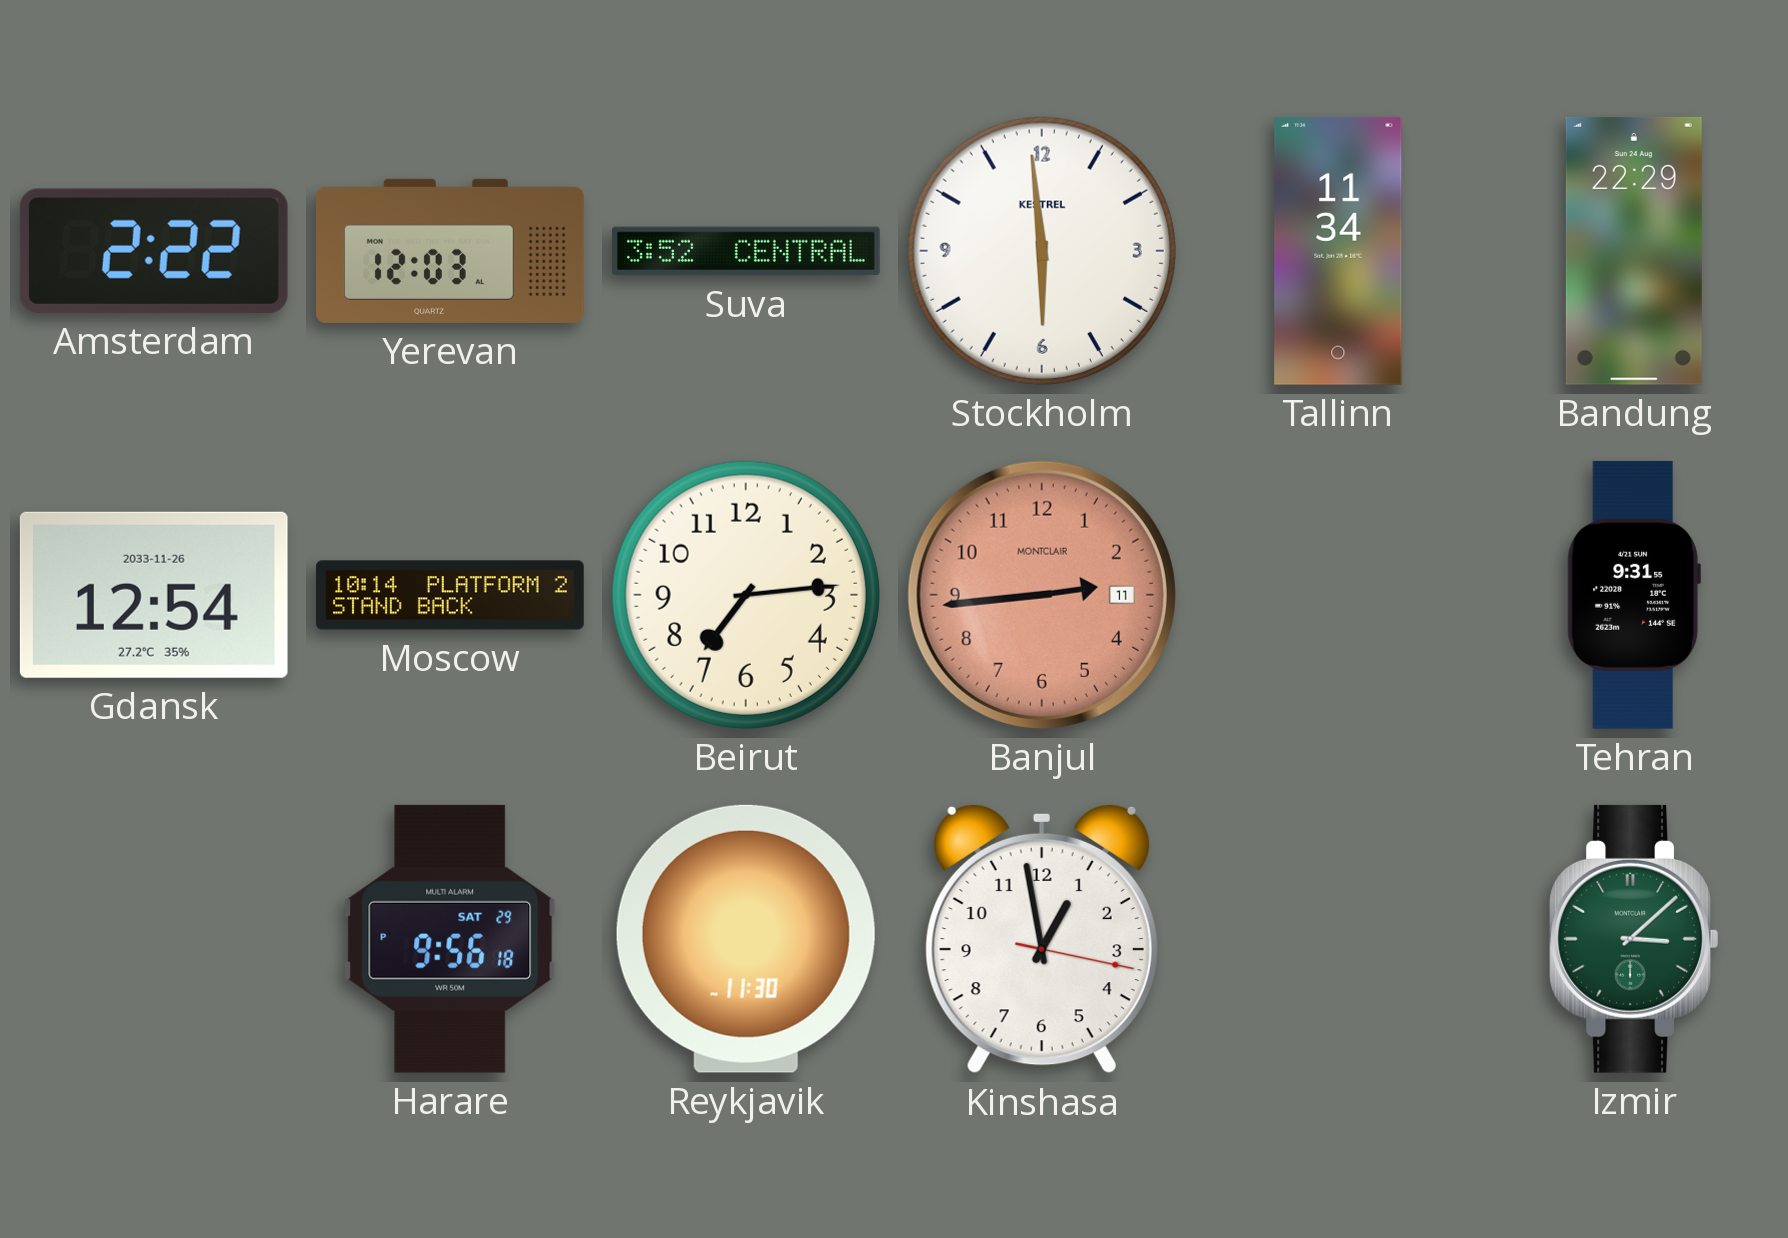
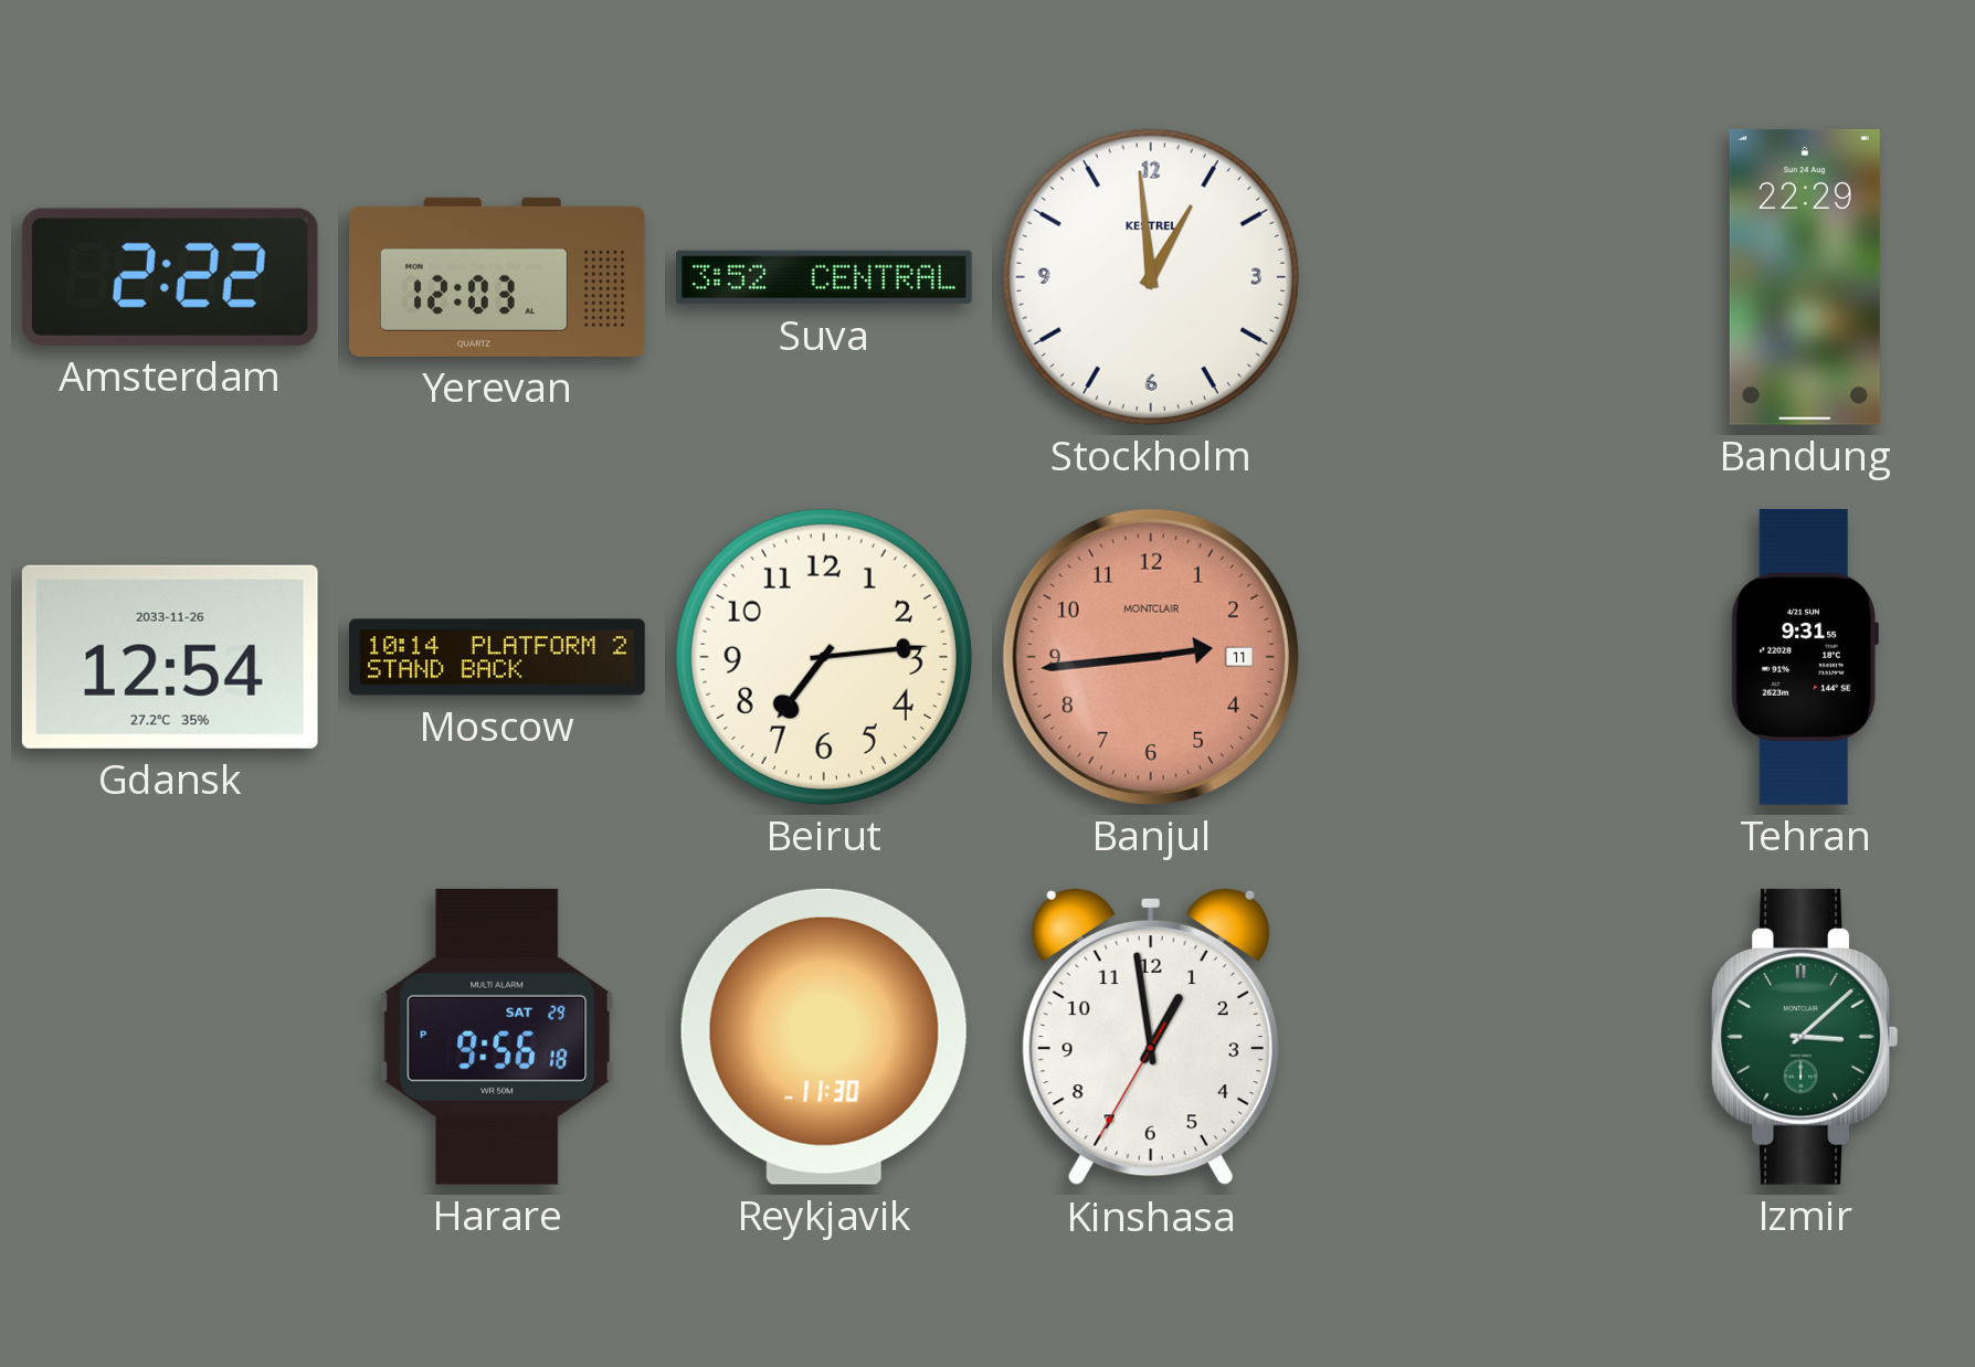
Stockholm: 5:59 -> 12:59 (1151, 277)
Tallinn: 11:34 -> none (1338, 251)
Kinshasa: 12:58:17 -> 12:58:35 (1151, 1037)
